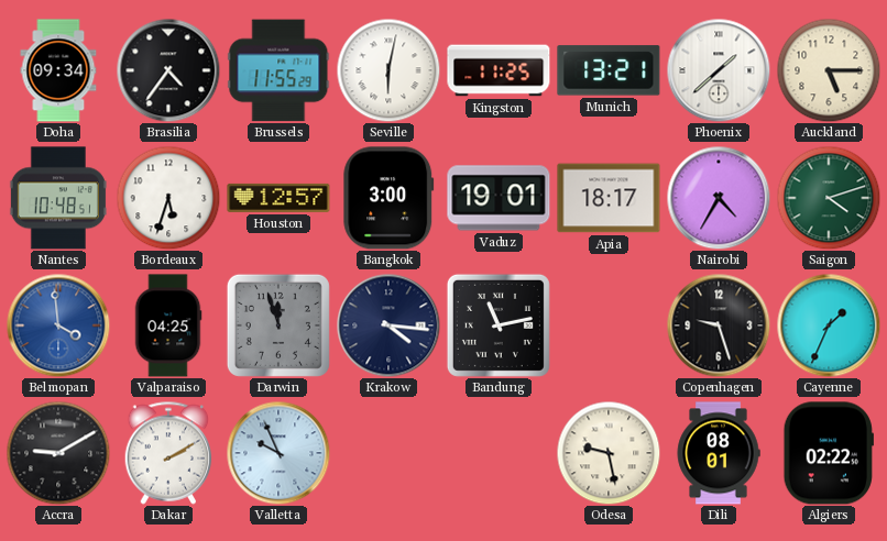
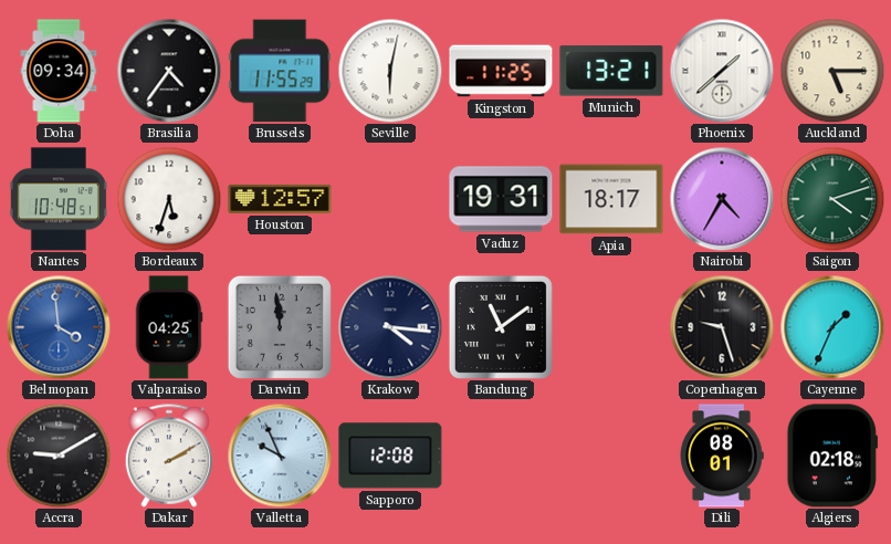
Bangkok: 3:00 -> none (388, 198)
Vaduz: 19:01 -> 19:31 (501, 199)
Darwin: 11:57 -> 11:59 (280, 327)
Bandung: 11:13 -> 11:09 (501, 327)
Sapporo: none -> 12:08 (390, 456)
Odesa: 9:28 -> none (609, 453)
Algiers: 02:22 -> 02:18 (832, 456)
